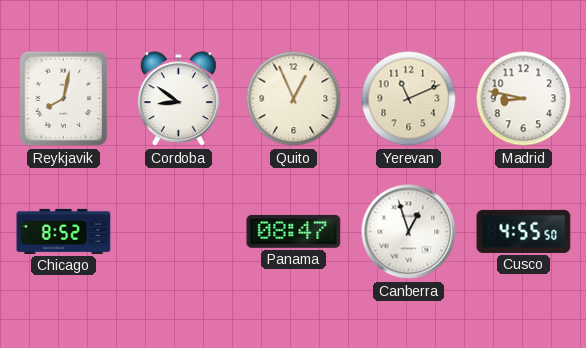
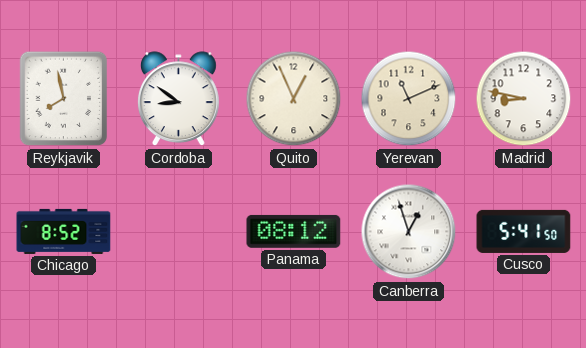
Reykjavik: 8:02 -> 7:58 (64, 99)
Panama: 08:47 -> 08:12 (294, 231)
Cusco: 4:55 -> 5:41 (524, 231)
